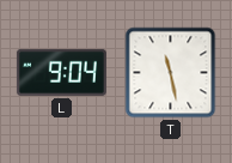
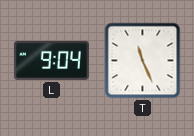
T: 11:28 -> 11:26 (143, 61)
